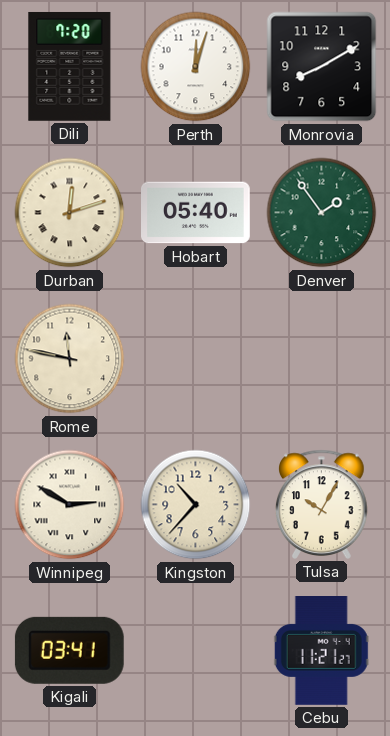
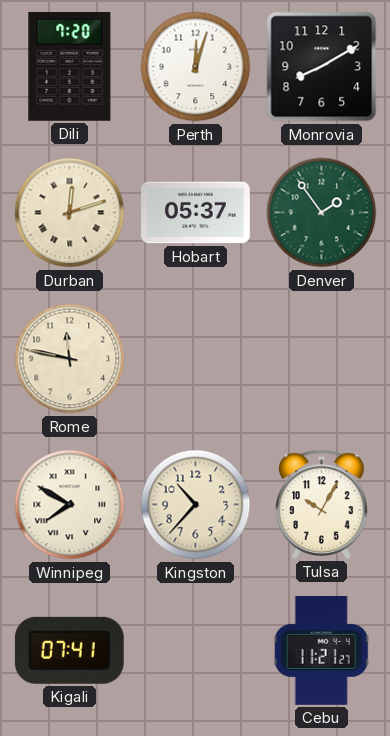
Hobart: 05:40 -> 05:37 (196, 213)
Winnipeg: 2:50 -> 7:50 (70, 505)
Kigali: 03:41 -> 07:41 (69, 650)
